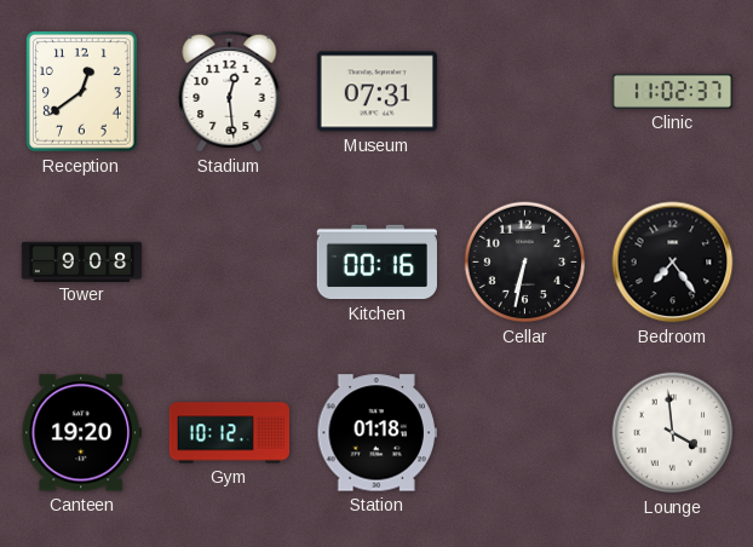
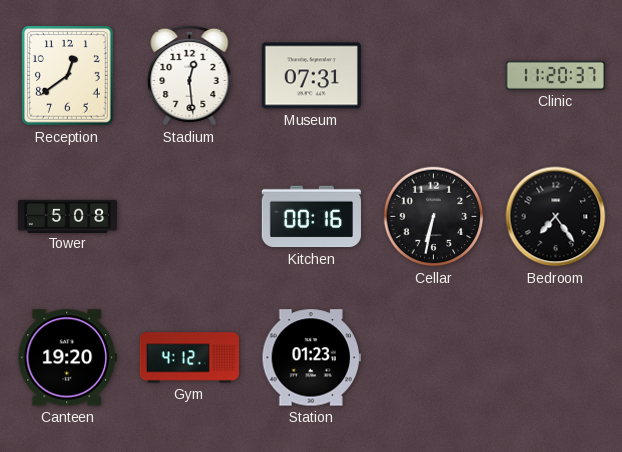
Clinic: 11:02 -> 11:20 (556, 75)
Tower: 9:08 -> 5:08 (68, 216)
Gym: 10:12 -> 4:12 (189, 358)
Station: 01:18 -> 01:23 (311, 358)
Lounge: 3:59 -> none (673, 433)
